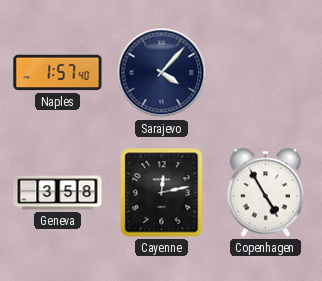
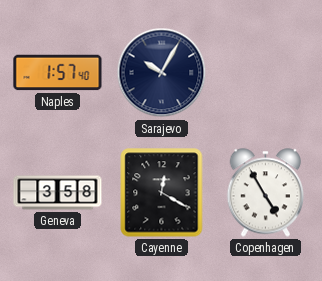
Sarajevo: 4:07 -> 10:05 (162, 73)
Cayenne: 12:13 -> 12:20 (162, 193)
